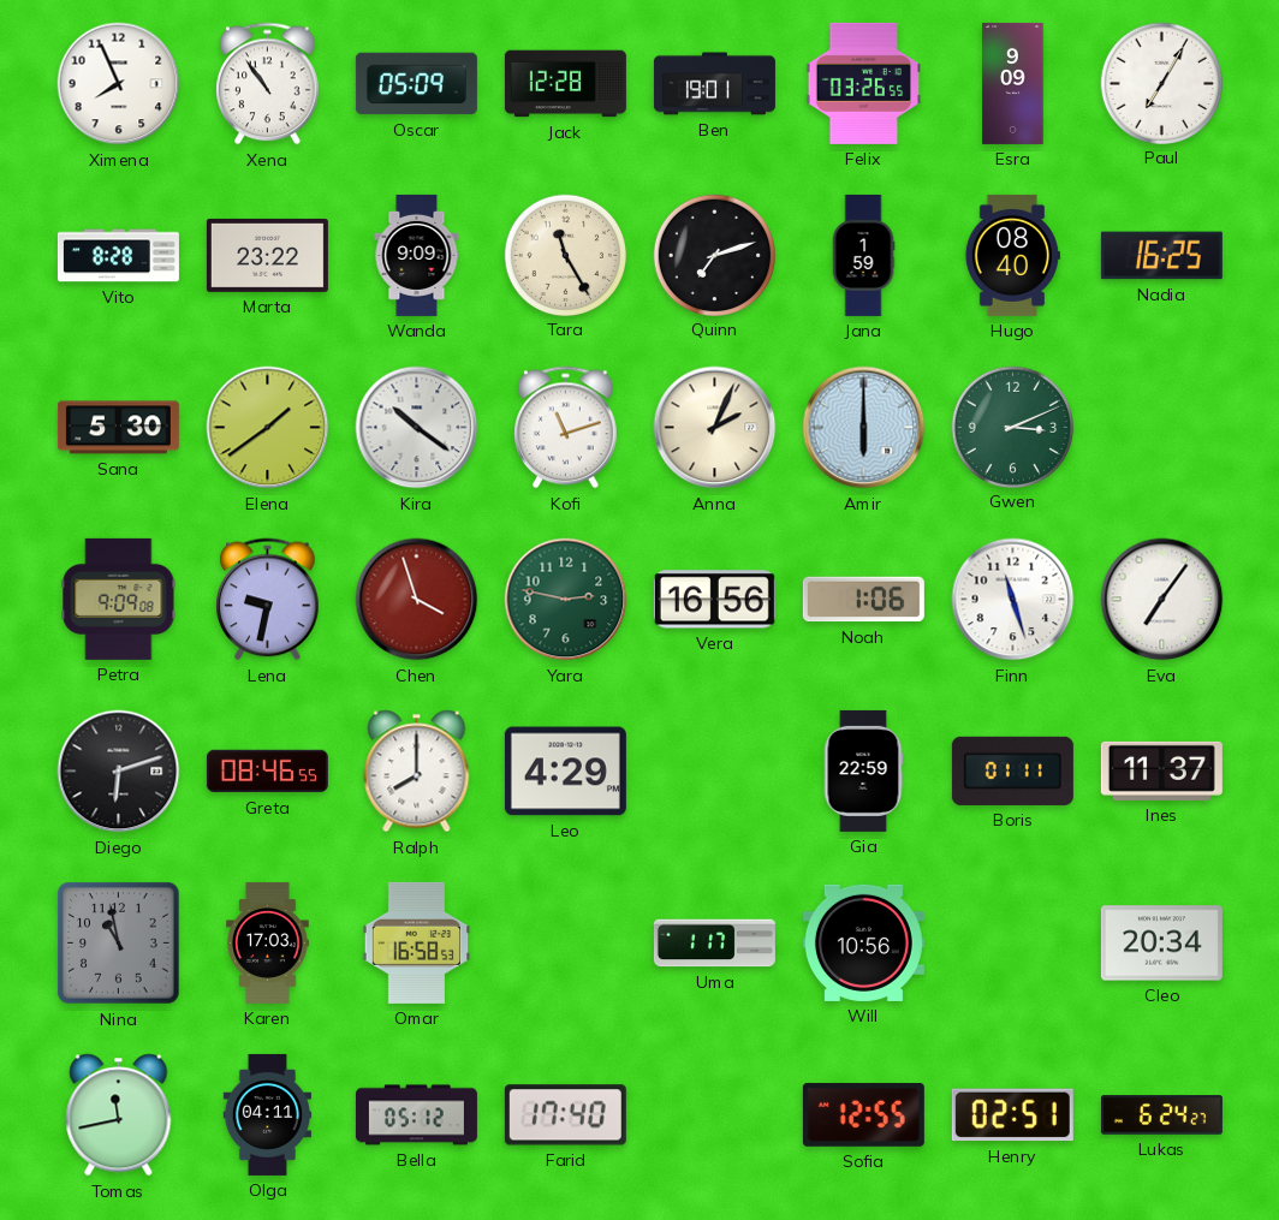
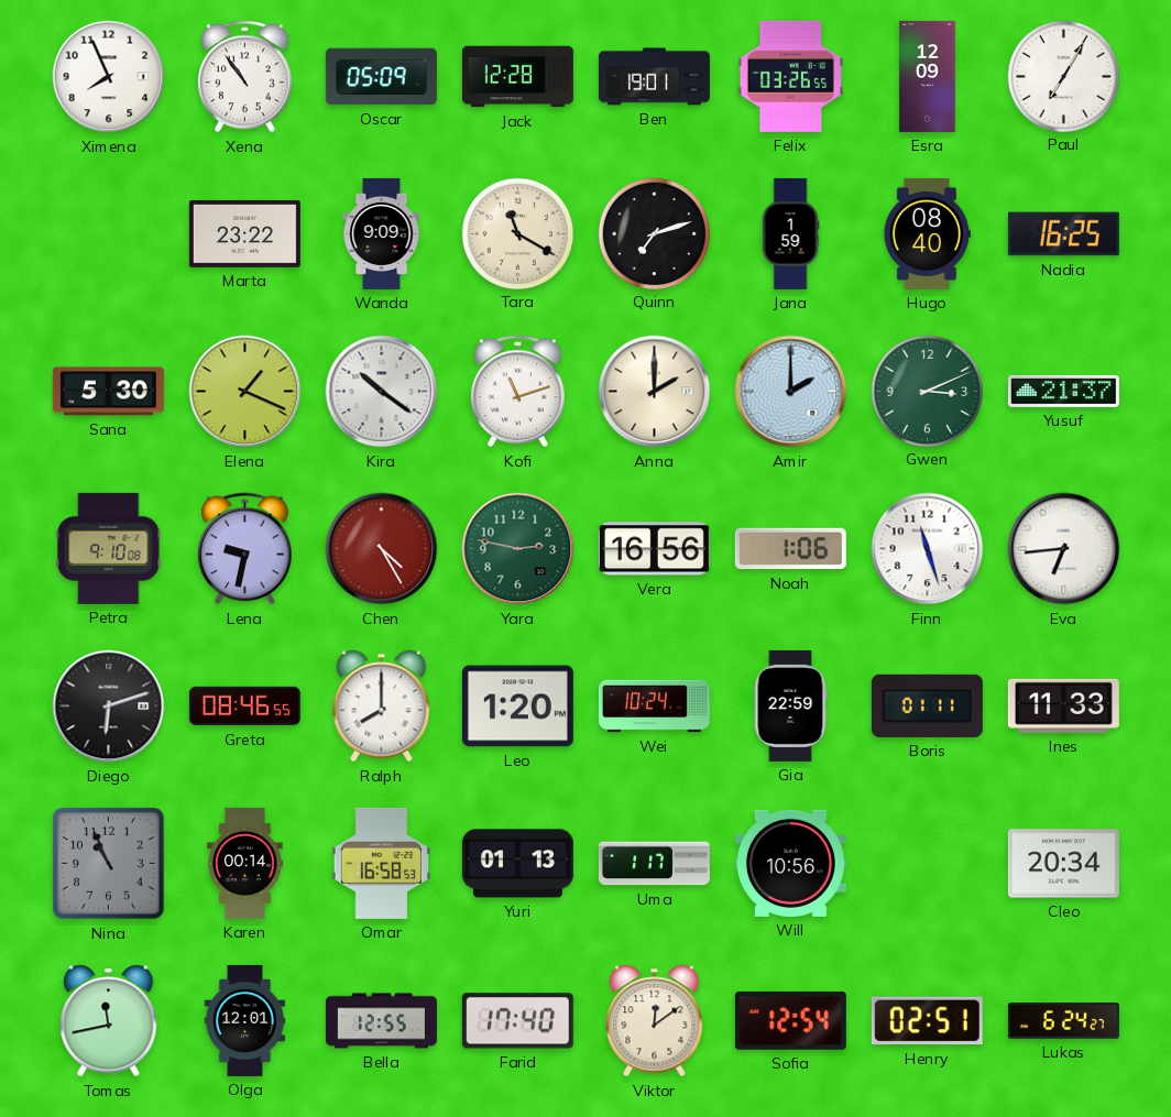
Esra: 9:09 -> 12:09 (928, 76)
Vito: 8:28 -> none (118, 256)
Tara: 11:25 -> 11:20 (517, 233)
Elena: 1:39 -> 1:19 (245, 392)
Anna: 2:04 -> 2:00 (655, 392)
Amir: 6:00 -> 2:00 (791, 392)
Yusuf: none -> 21:37 (1063, 391)
Petra: 9:09 -> 9:10 (109, 548)
Chen: 3:57 -> 4:25 (382, 549)
Eva: 7:06 -> 6:44 (1064, 549)
Leo: 4:29 -> 1:20 (517, 707)
Wei: none -> 10:24 (654, 707)
Ines: 11:37 -> 11:33 (1063, 705)
Nina: 10:58 -> 10:56 (109, 864)
Karen: 17:03 -> 00:14 (245, 863)
Yuri: none -> 01:13 (517, 864)
Olga: 04:11 -> 12:01 (245, 1020)
Bella: 05:12 -> 12:55 (381, 1021)
Viktor: none -> 12:09 (655, 1021)
Sofia: 12:55 -> 12:54 (790, 1020)
